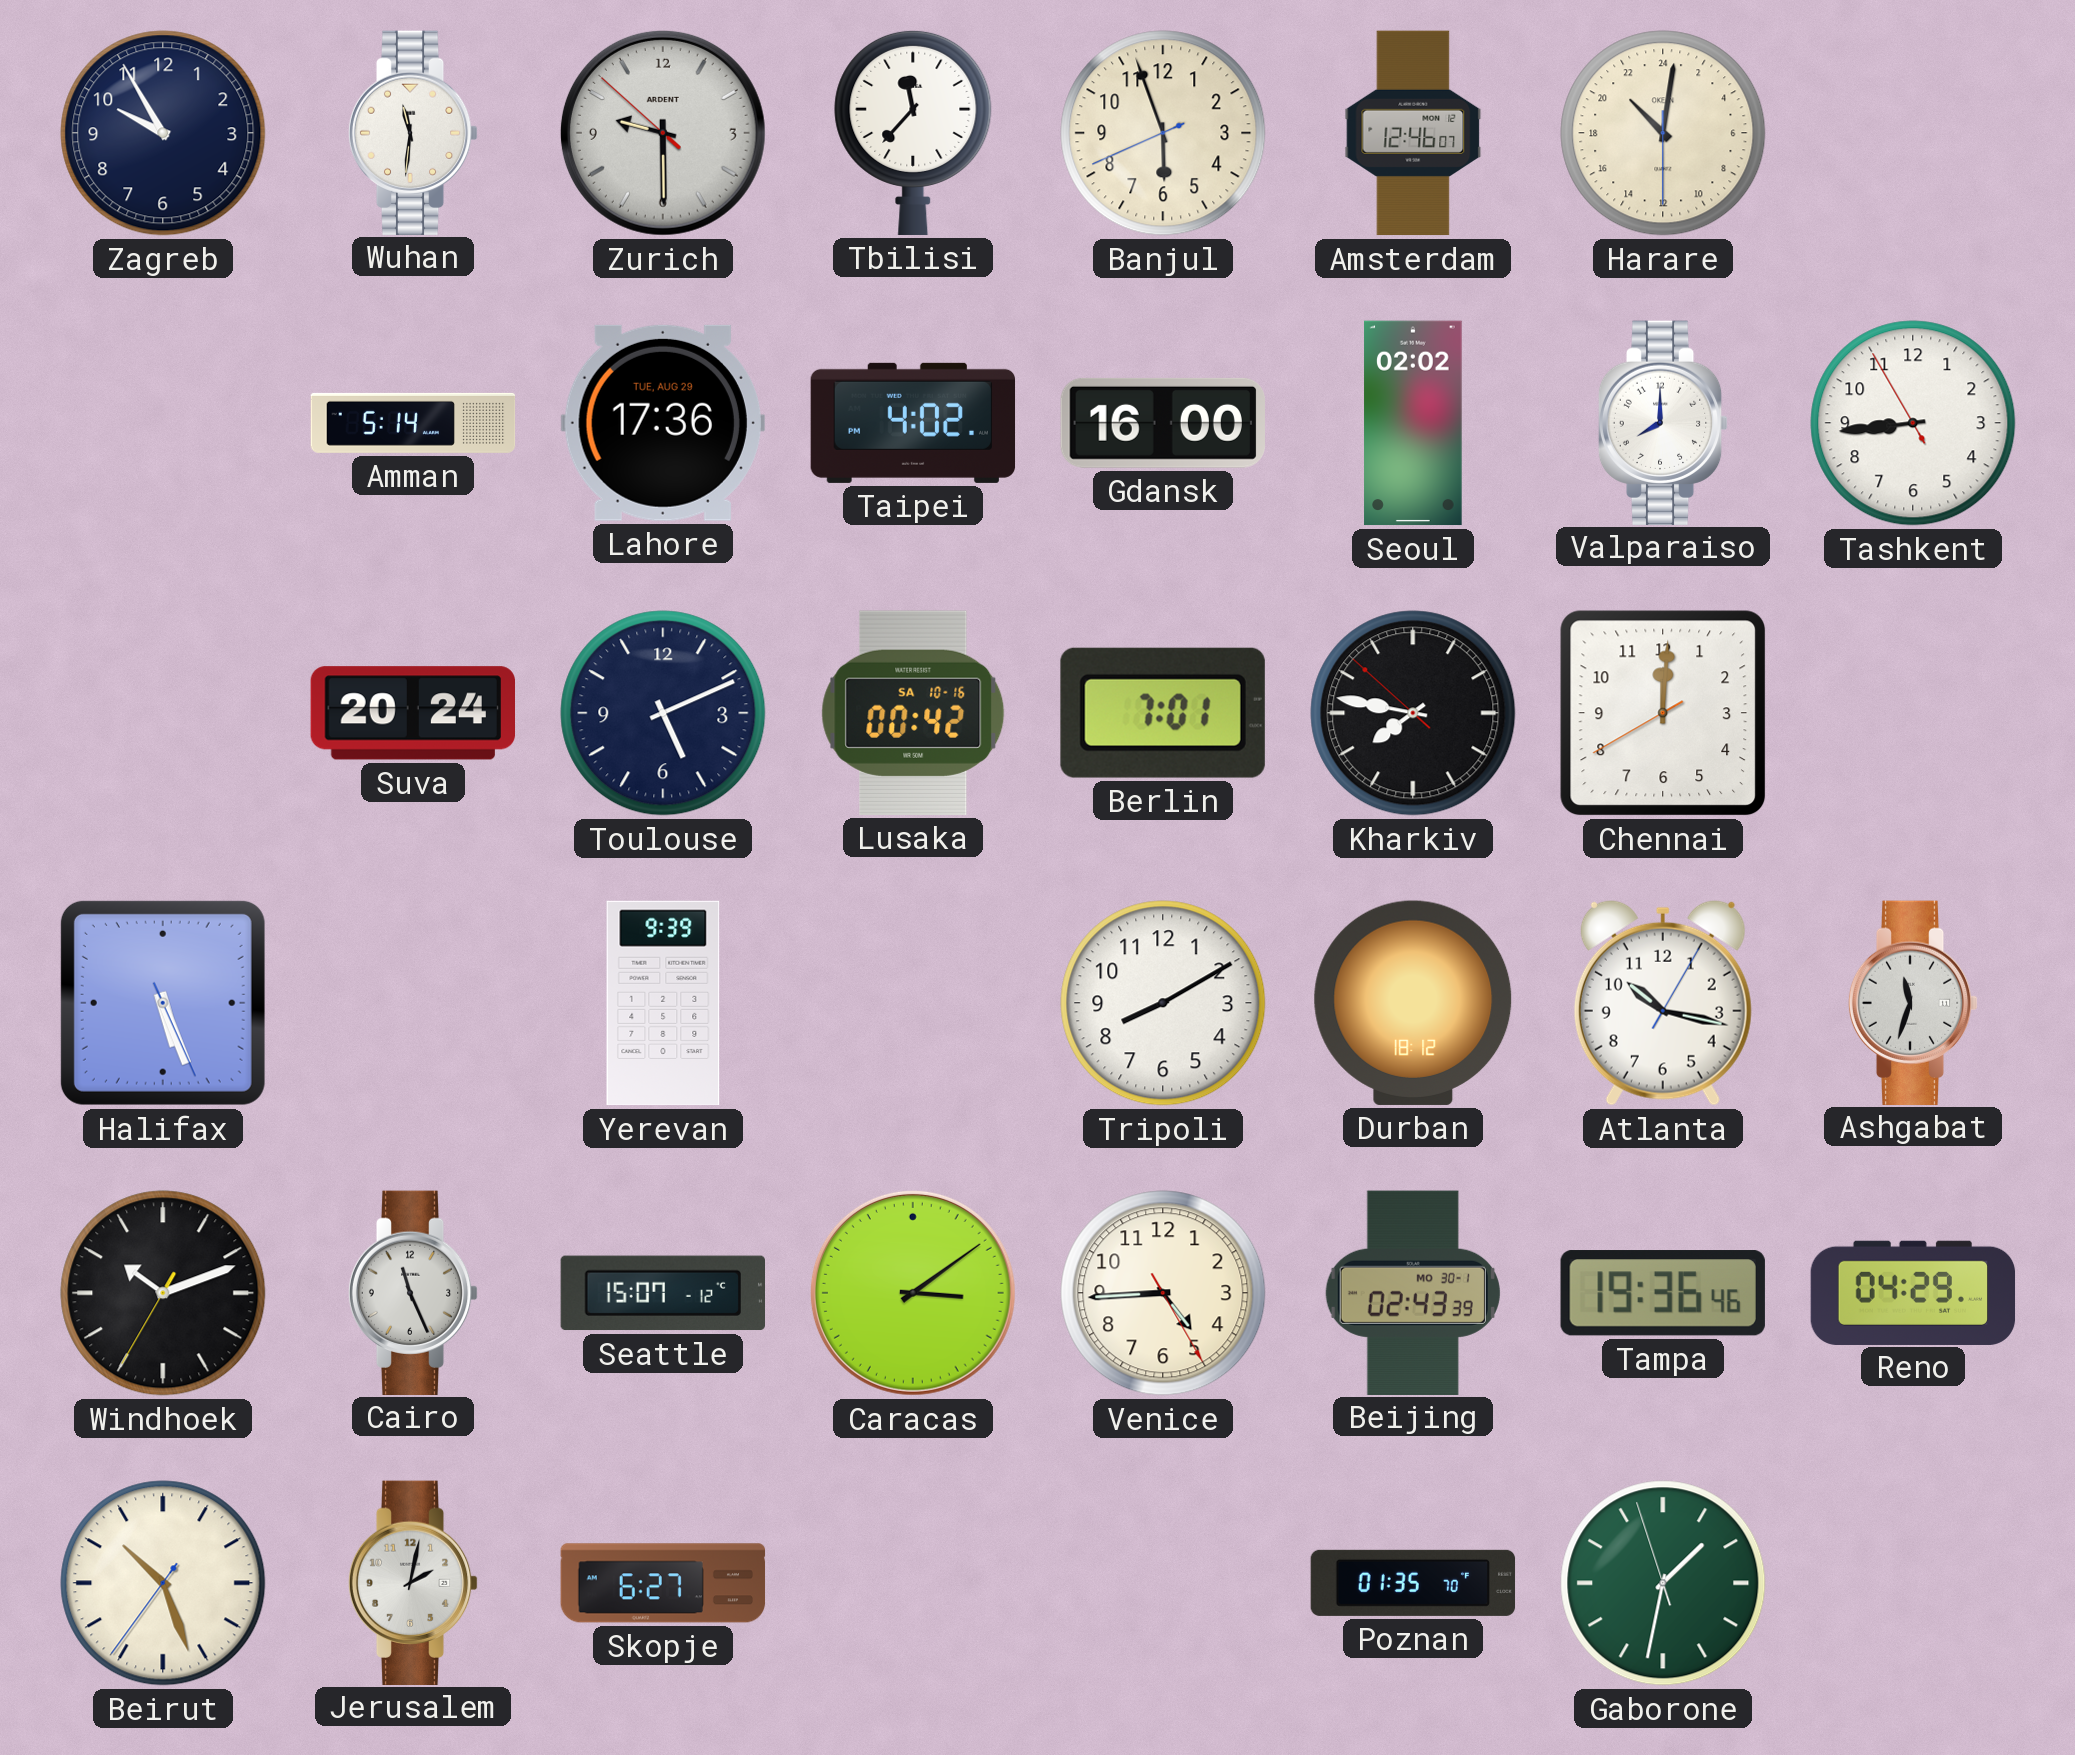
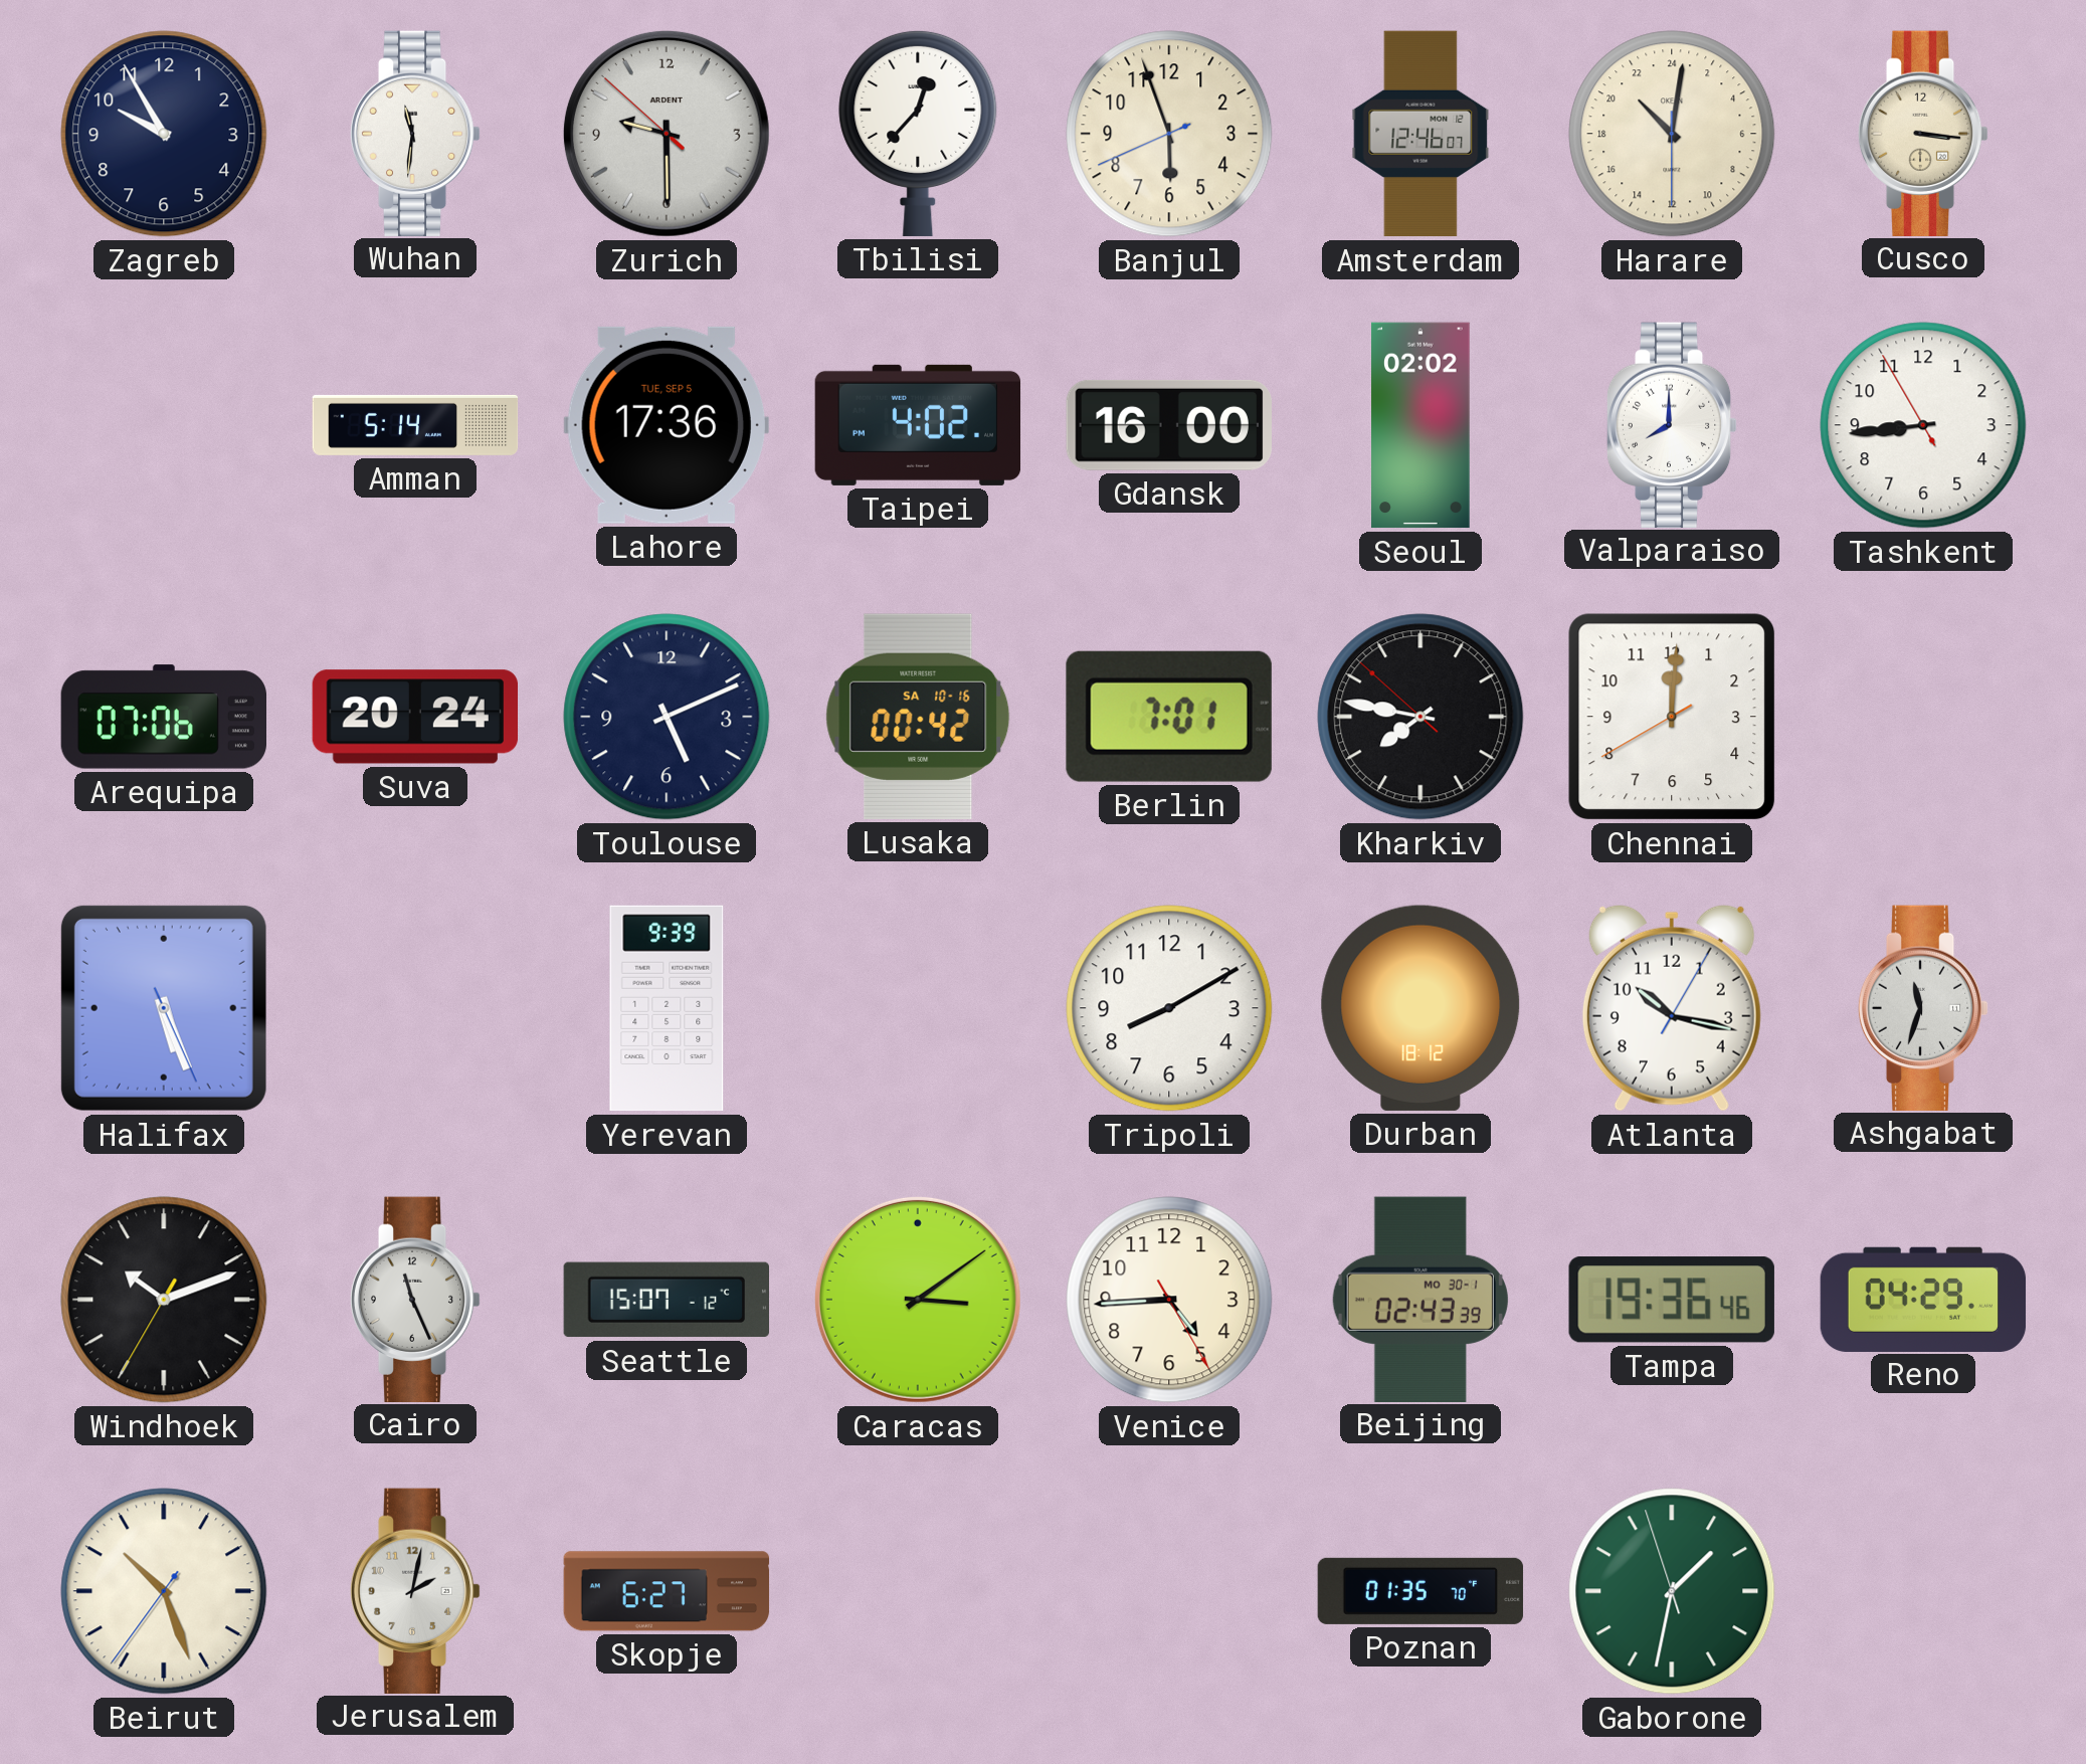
Tbilisi: 11:37 -> 12:37 (918, 133)
Cusco: none -> 3:16 (1923, 133)
Lahore date: TUE, AUG 29 -> TUE, SEP 5 (667, 425)
Arequipa: none -> 07:06 (163, 717)
